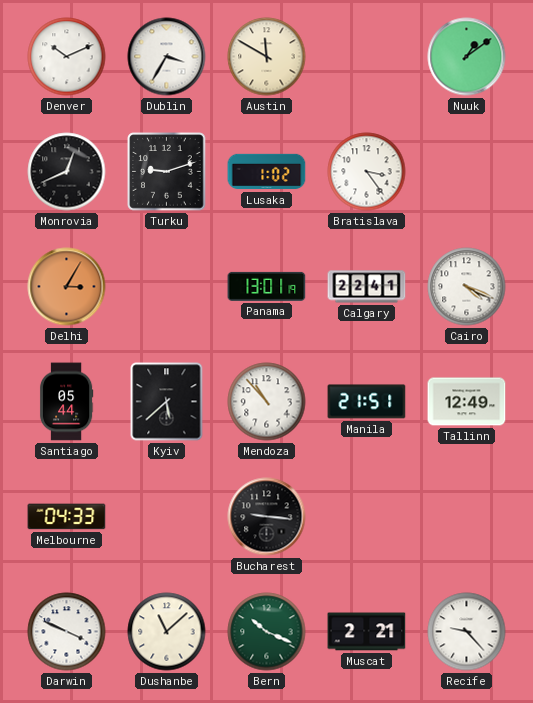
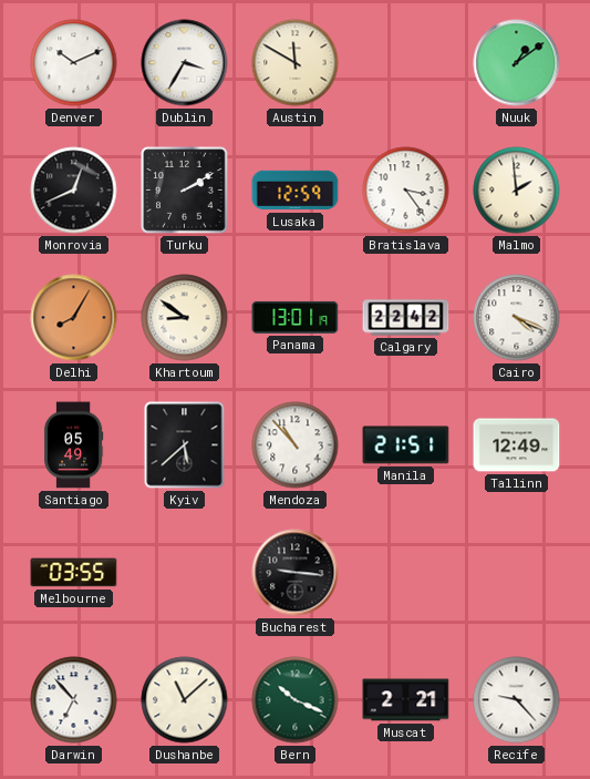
Turku: 9:12 -> 2:10 (185, 191)
Lusaka: 1:02 -> 12:59 (296, 191)
Malmo: none -> 1:59 (517, 191)
Delhi: 3:05 -> 8:05 (74, 318)
Khartoum: none -> 8:51 (185, 318)
Calgary: 22:41 -> 22:42 (406, 318)
Santiago: 05:44 -> 05:49 (73, 445)
Melbourne: 04:33 -> 03:55 (74, 573)
Darwin: 3:49 -> 6:53 (74, 700)
